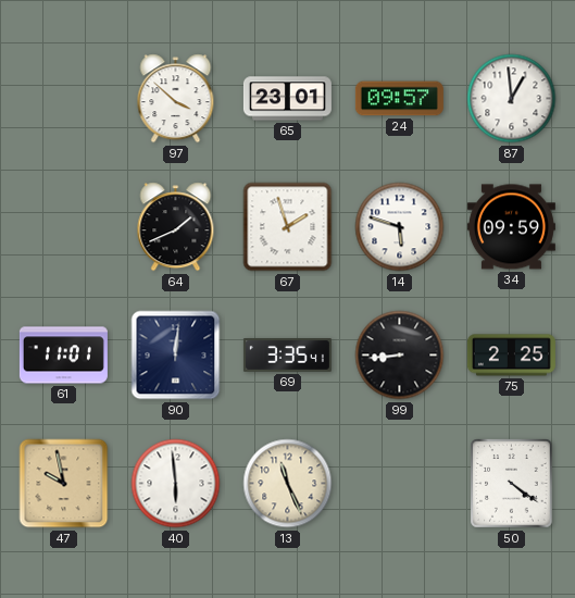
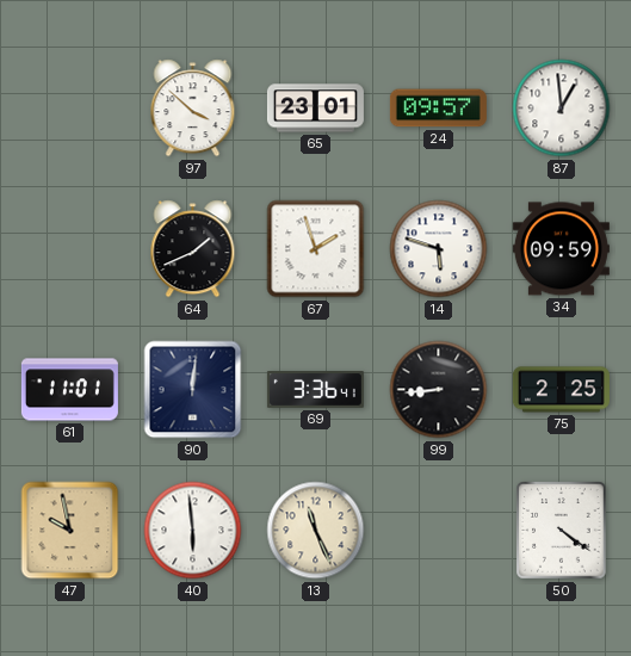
69: 3:35 -> 3:36 (315, 390)
